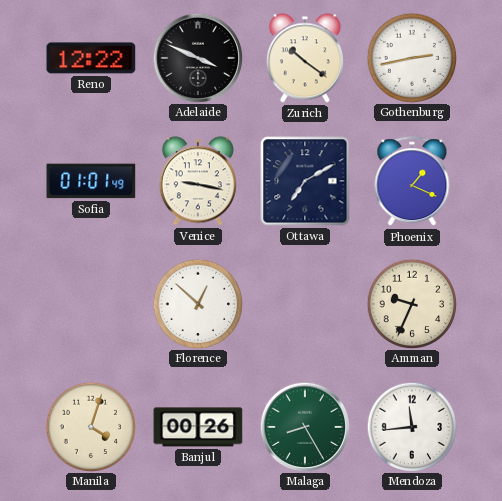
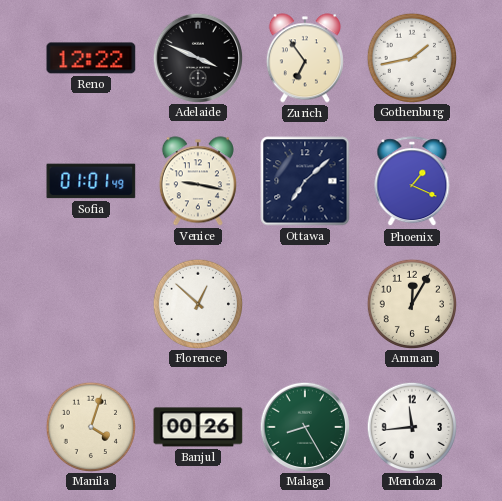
Zurich: 10:21 -> 6:54 (305, 58)
Gothenburg: 2:43 -> 1:43 (411, 57)
Ottawa: 7:10 -> 7:08 (305, 181)
Amman: 9:34 -> 12:05 (411, 303)
